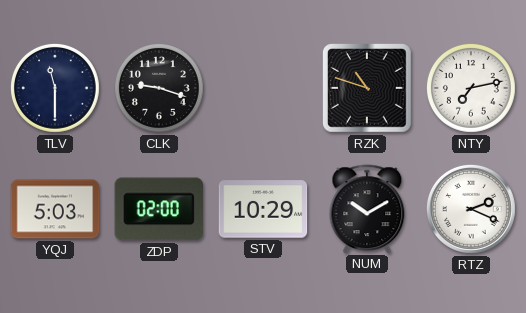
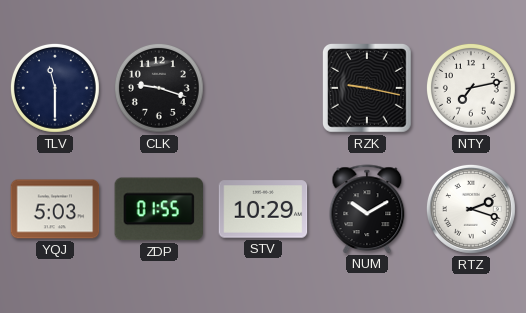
RZK: 10:48 -> 9:17 (368, 89)
ZDP: 02:00 -> 01:55 (158, 209)
RTZ: 2:19 -> 2:18 (471, 209)
